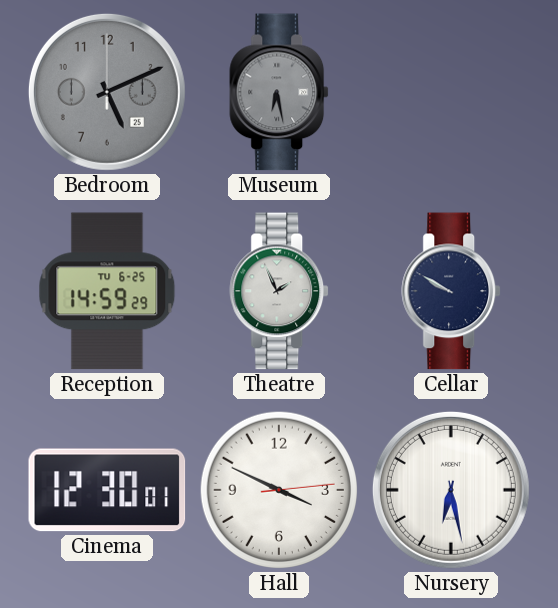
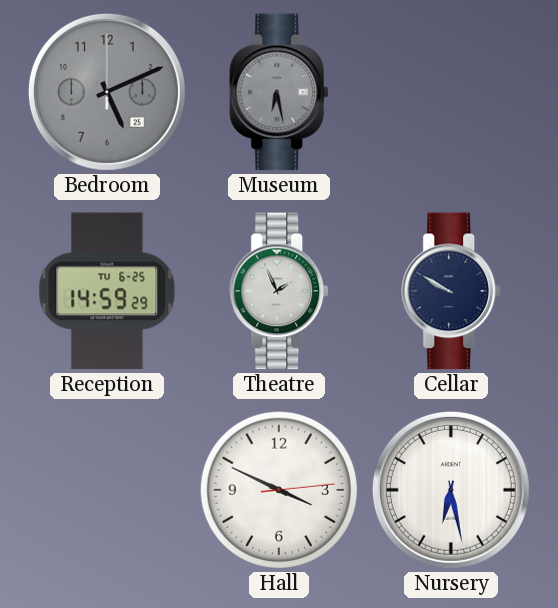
Cinema: 12:30 -> none (107, 490)
